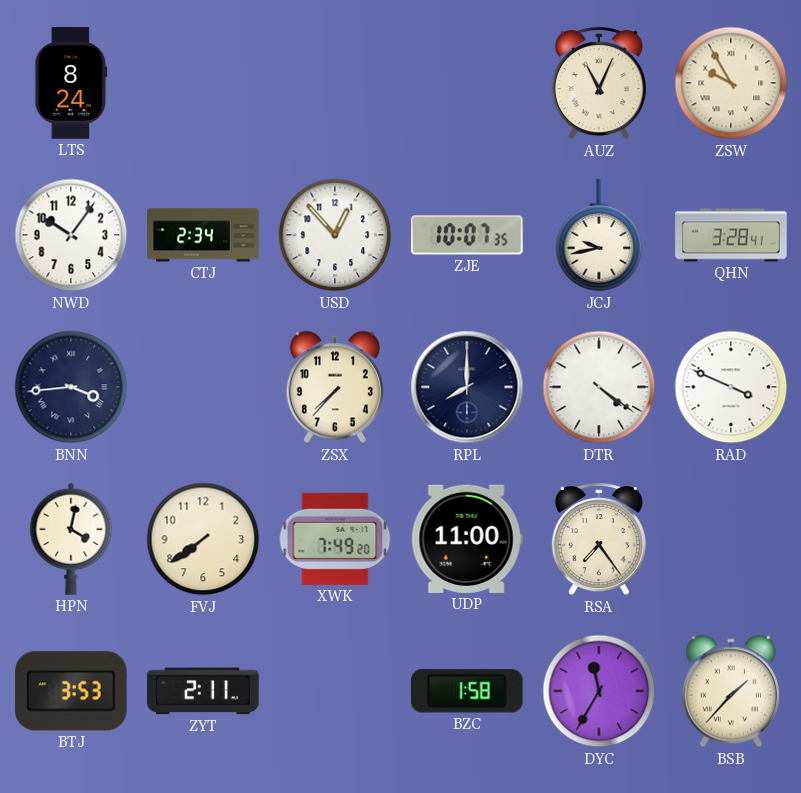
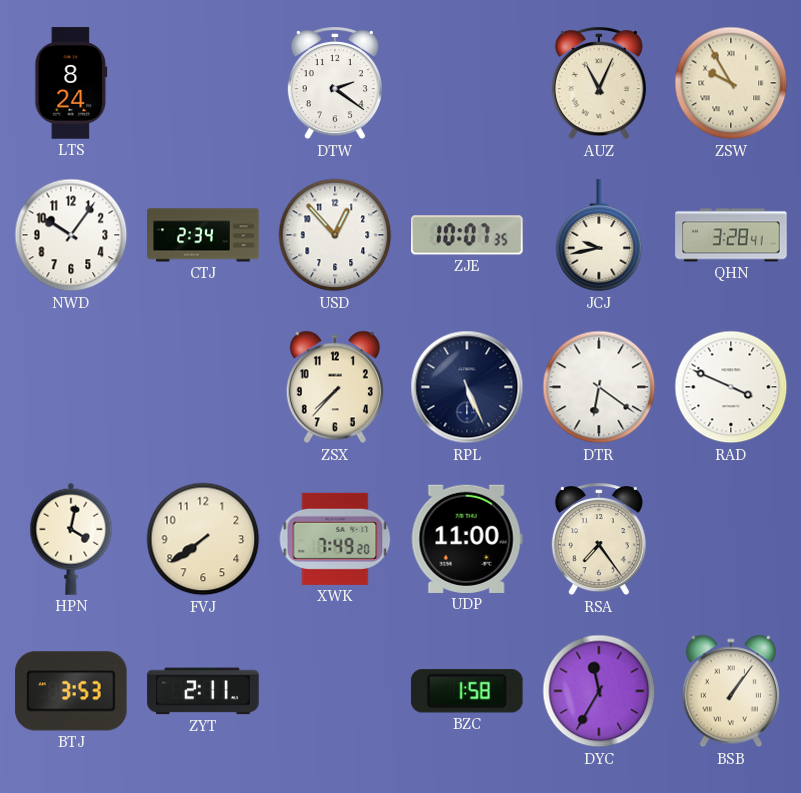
DTW: none -> 2:21 (335, 84)
BNN: 3:44 -> none (71, 387)
RPL: 8:00 -> 5:26 (467, 387)
DTR: 4:21 -> 6:21 (599, 387)
BSB: 1:37 -> 1:06 (731, 691)
